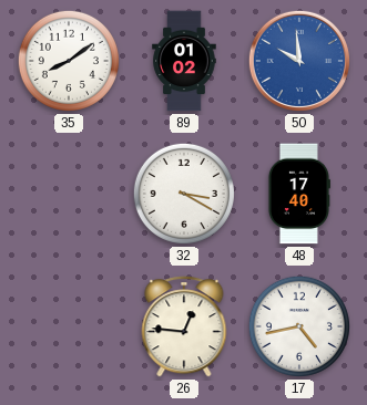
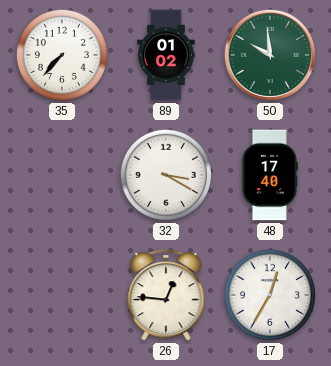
35: 8:09 -> 7:37 (62, 55)
50 dial: blue -> green (270, 55)
17: 4:43 -> 12:35 (270, 295)
